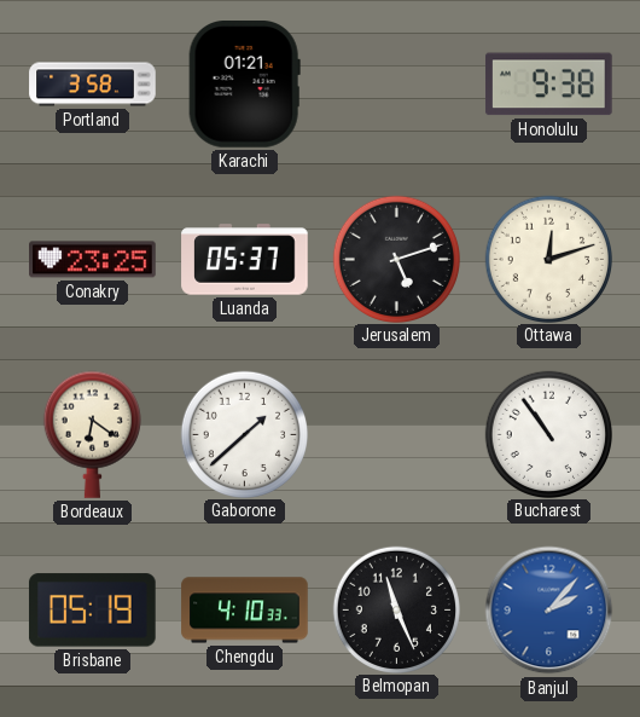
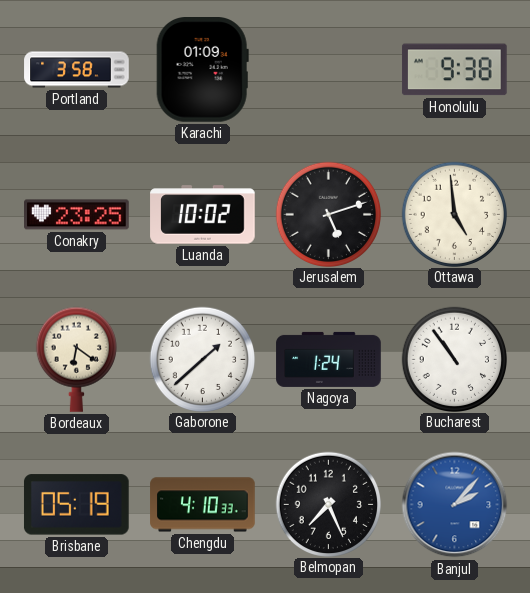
Karachi: 01:21 -> 01:09 (202, 70)
Luanda: 05:37 -> 10:02 (203, 215)
Ottawa: 12:12 -> 4:59 (454, 214)
Nagoya: none -> 1:24 (329, 359)
Belmopan: 11:26 -> 7:26 (328, 504)
